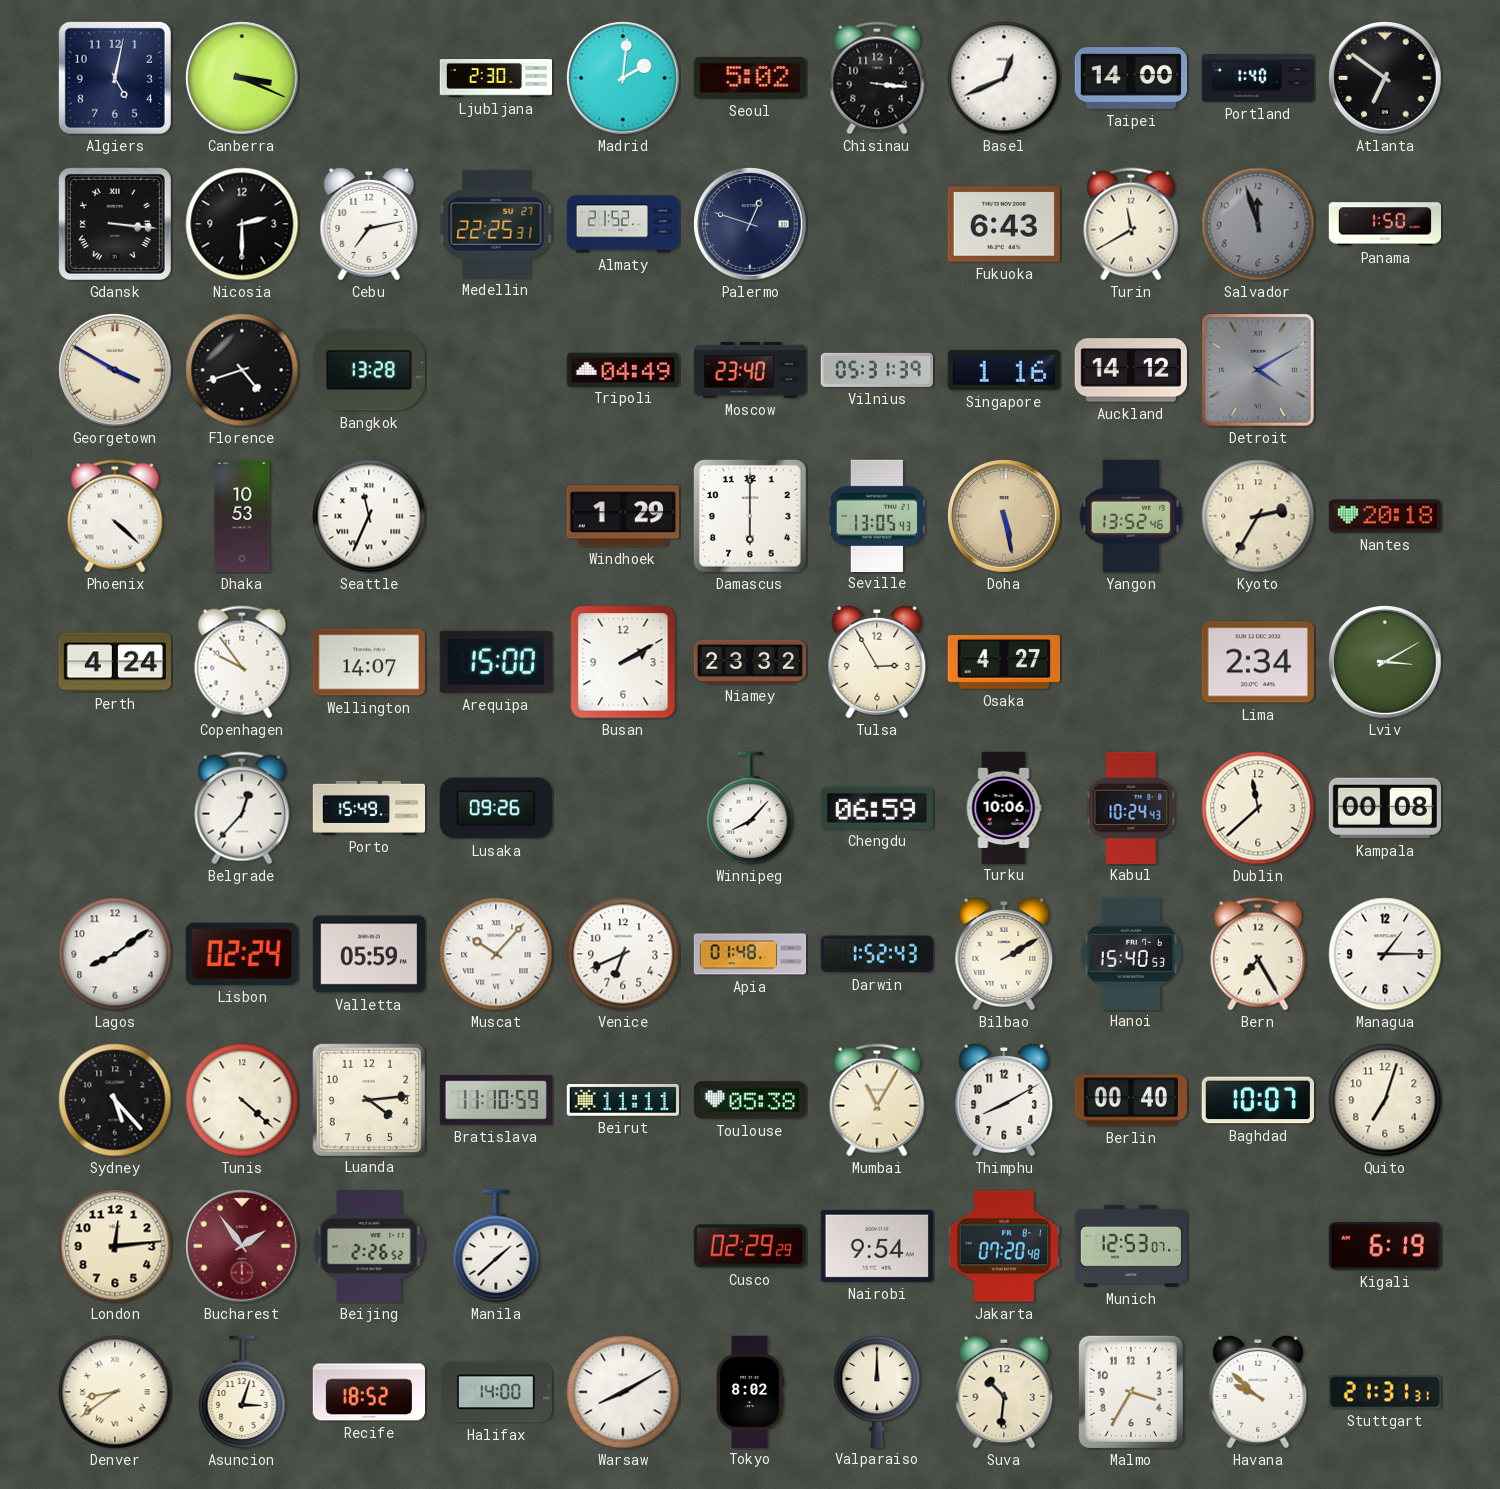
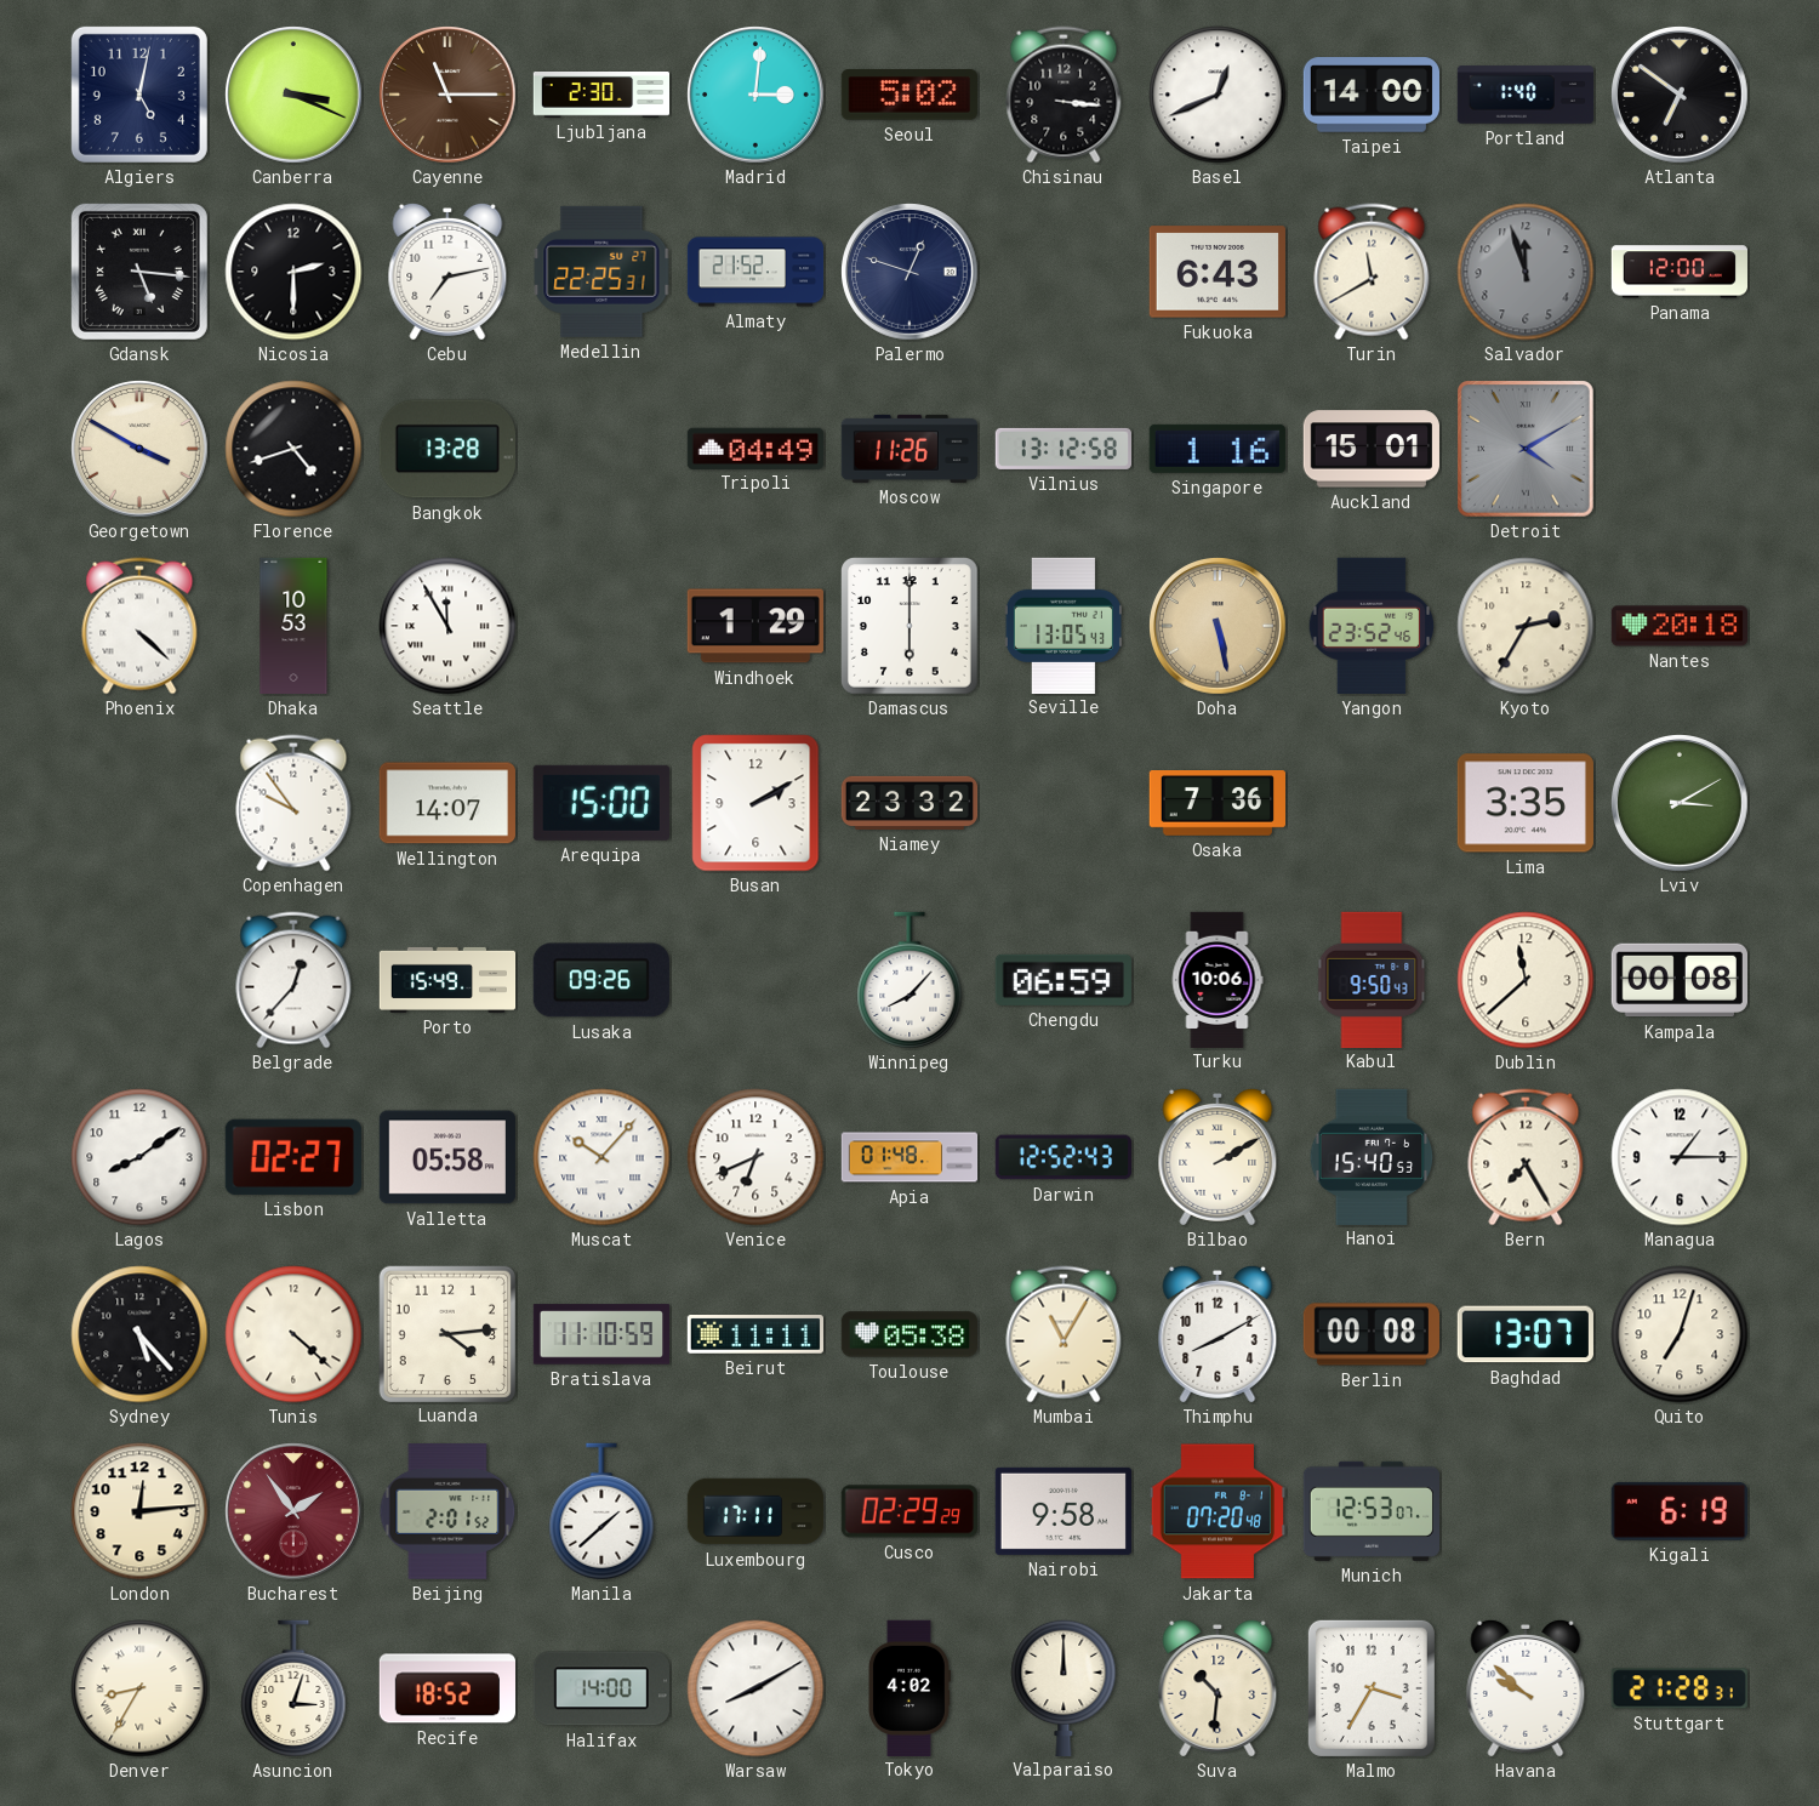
Cayenne: none -> 11:15 (449, 96)
Madrid: 2:01 -> 3:01 (757, 96)
Gdansk: 3:16 -> 5:16 (139, 272)
Panama: 1:50 -> 12:00 (1678, 272)
Moscow: 23:40 -> 11:26 (908, 449)
Vilnius: 05:31 -> 13:12 (1062, 449)
Auckland: 14:12 -> 15:01 (1372, 449)
Seattle: 11:34 -> 11:55 (447, 626)
Yangon: 13:52 -> 23:52 (1372, 626)
Perth: 4:24 -> none (115, 662)
Tulsa: 2:55 -> none (877, 662)
Osaka: 4:27 -> 7:36 (1216, 804)
Lima: 2:34 -> 3:35 (1526, 803)
Kabul: 10:24 -> 9:50 (1372, 979)
Lisbon: 02:24 -> 02:27 (293, 1157)
Valletta: 05:59 -> 05:58 (447, 1157)
Darwin: 1:52 -> 12:52 (1062, 1157)
Berlin: 00:40 -> 00:08 (1370, 1334)
Baghdad: 10:07 -> 13:07 (1526, 1334)
Beijing: 2:26 -> 2:01 (447, 1511)
Luxembourg: none -> 17:11 (755, 1511)
Nairobi: 9:54 -> 9:58 (1064, 1511)
Denver: 8:39 -> 8:35 (139, 1688)
Tokyo: 8:02 -> 4:02 (909, 1687)
Stuttgart: 21:31 -> 21:28 (1680, 1688)
